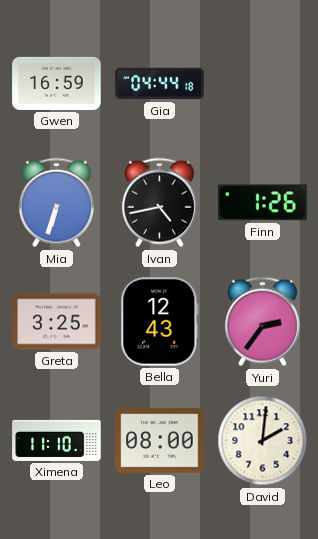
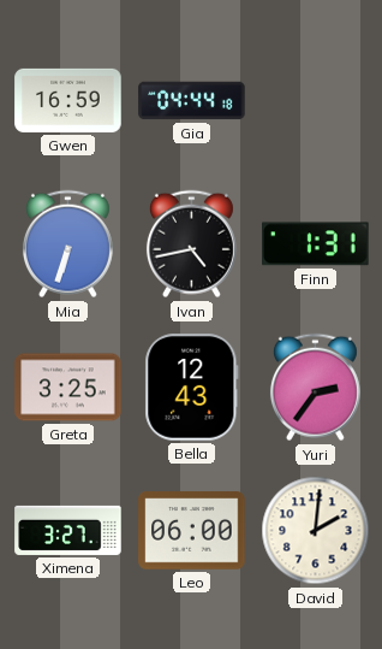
Finn: 1:26 -> 1:31 (316, 244)
Ximena: 11:10 -> 3:27 (68, 530)
Leo: 08:00 -> 06:00 (192, 531)
